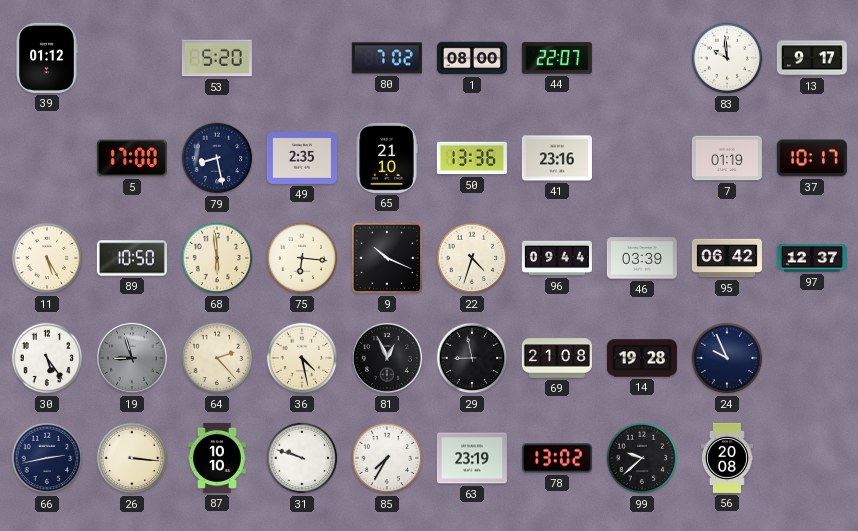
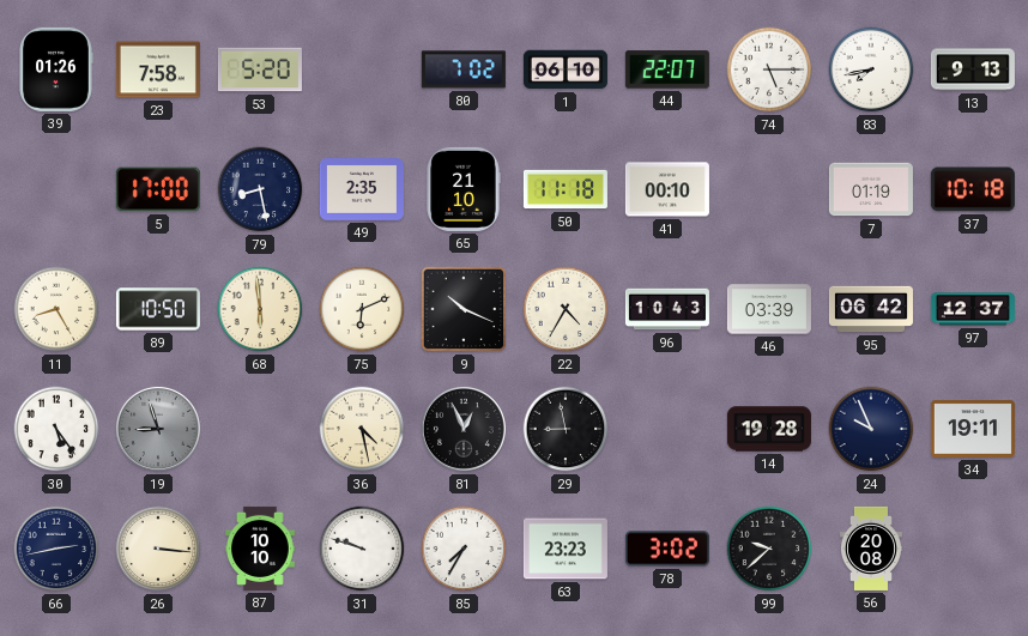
39: 01:12 -> 01:26 (56, 69)
23: none -> 7:58 (158, 69)
1: 08:00 -> 06:10 (566, 69)
74: none -> 5:15 (769, 69)
83: 9:59 -> 7:43 (871, 69)
13: 9:17 -> 9:13 (973, 69)
50: 13:36 -> 11:18 (566, 189)
41: 23:16 -> 00:10 (667, 189)
37: 10:17 -> 10:18 (973, 189)
11: 5:25 -> 8:25 (56, 309)
75: 6:16 -> 6:11 (362, 309)
22: 4:33 -> 4:35 (566, 309)
96: 09:44 -> 10:43 (667, 309)
64: 2:23 -> none (217, 358)
69: 21:08 -> none (557, 358)
34: none -> 19:11 (973, 429)
63: 23:19 -> 23:23 (566, 549)
78: 13:02 -> 3:02 (667, 549)
